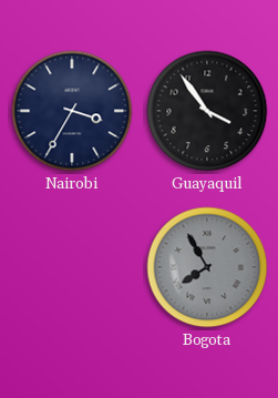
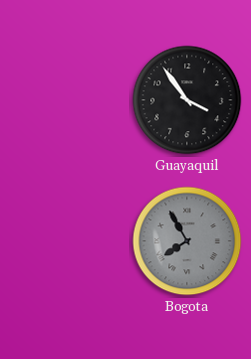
Nairobi: 3:35 -> none (72, 111)
